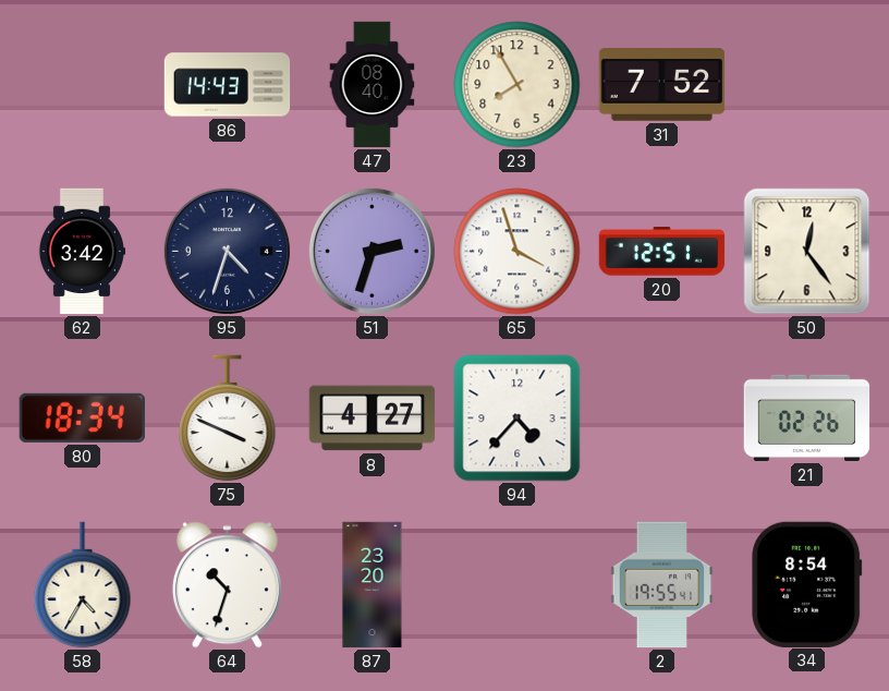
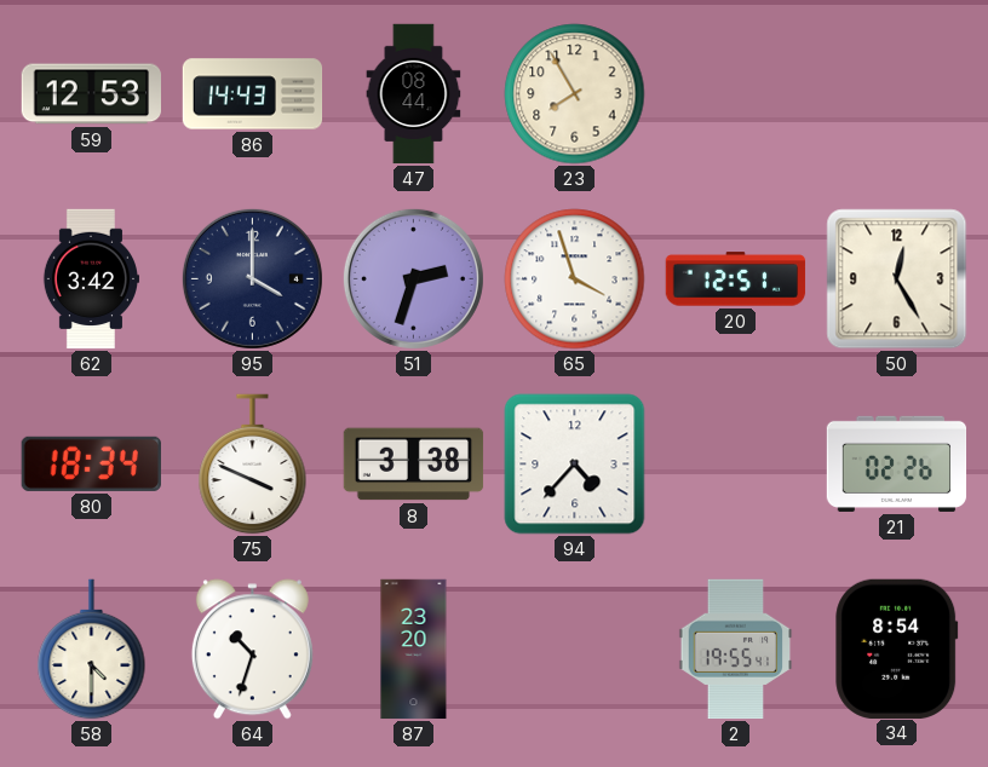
59: none -> 12:53 (91, 94)
47: 08:40 -> 08:44 (414, 94)
31: 7:52 -> none (662, 85)
95: 4:33 -> 4:00 (252, 278)
50: 12:24 -> 12:25 (897, 279)
8: 4:27 -> 3:38 (414, 465)
58: 4:35 -> 4:30 (92, 650)
